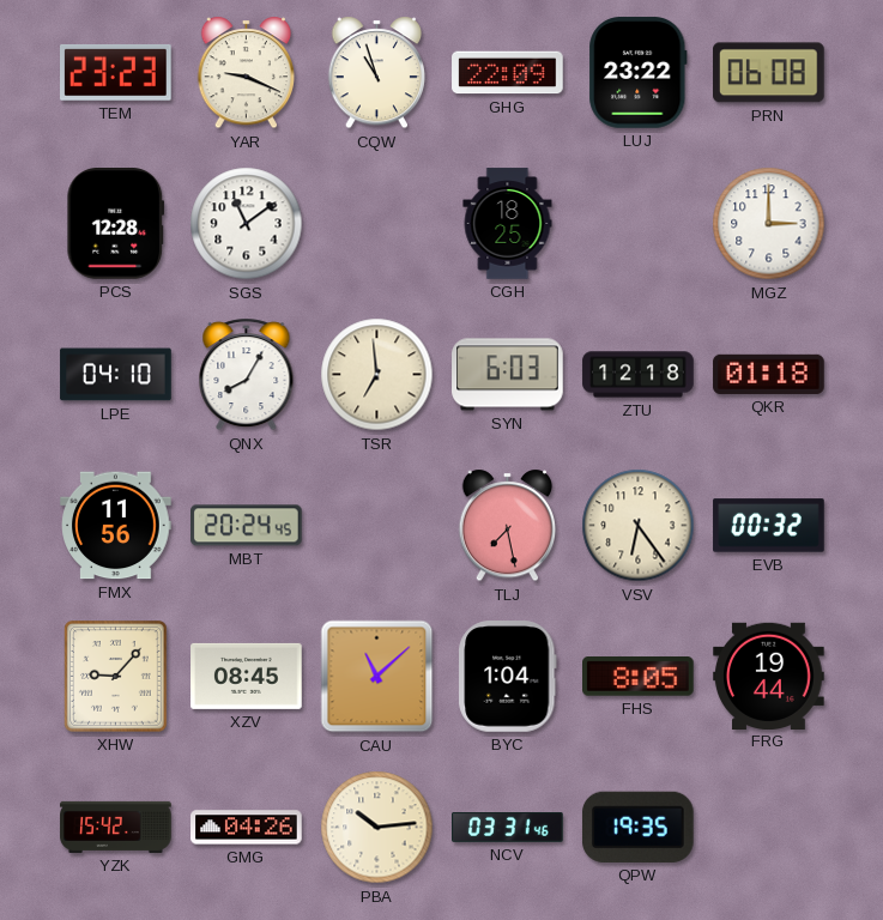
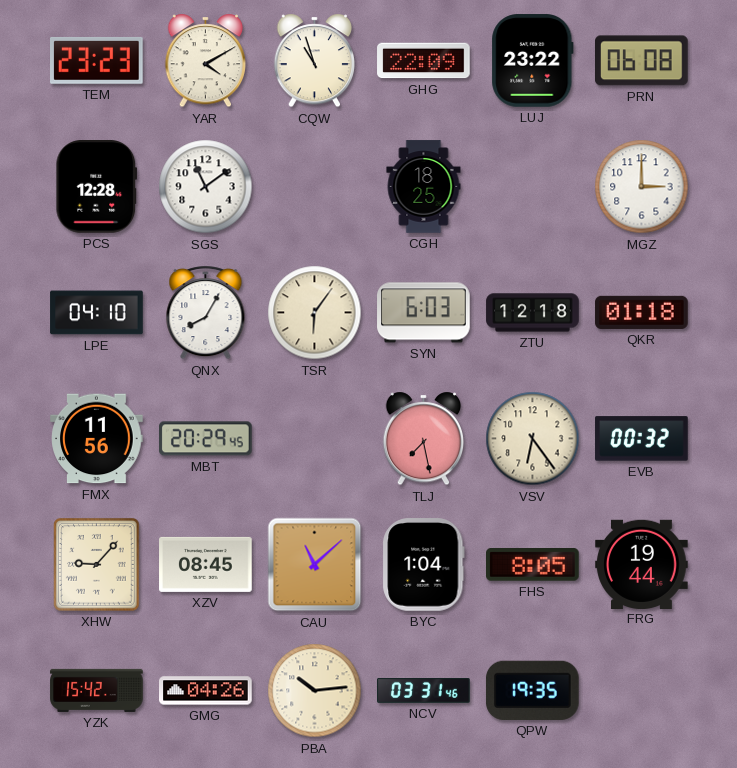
YAR: 9:19 -> 4:10 (206, 61)
TSR: 6:59 -> 6:06 (315, 313)
MBT: 20:24 -> 20:29 (206, 439)
